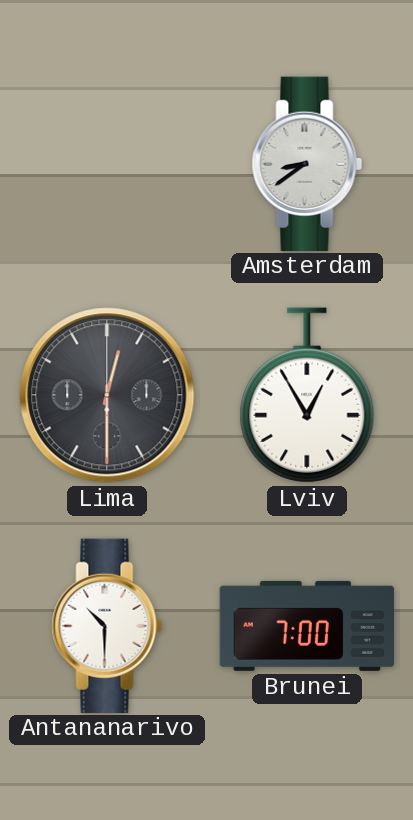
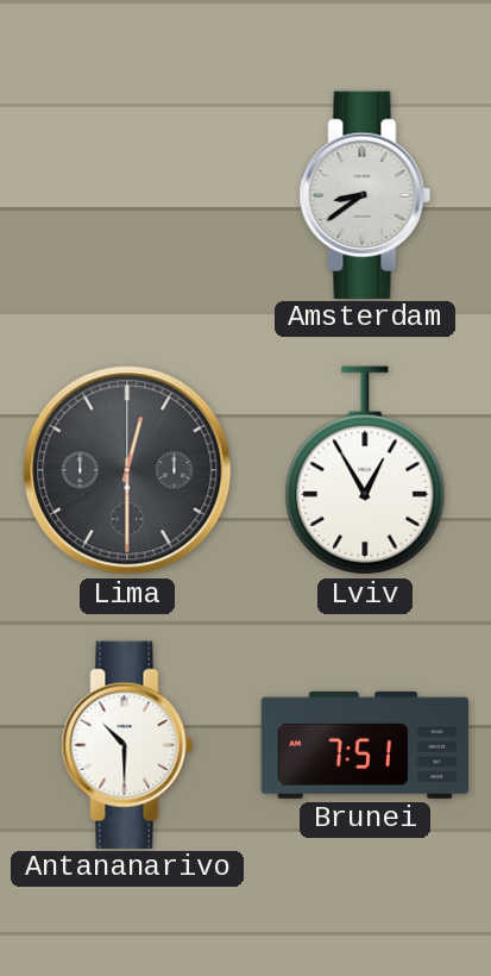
Brunei: 7:00 -> 7:51 (365, 745)
